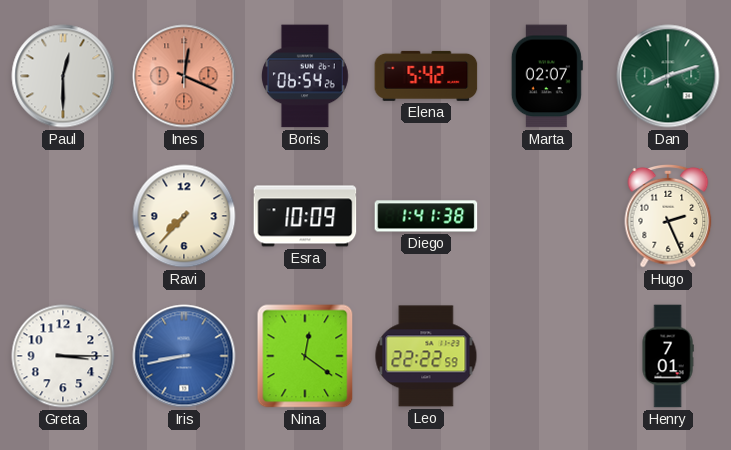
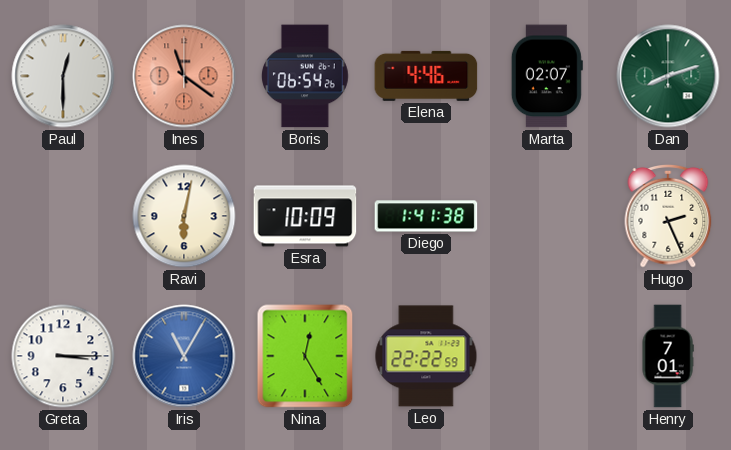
Ines: 12:19 -> 11:21 (184, 76)
Elena: 5:42 -> 4:46 (426, 76)
Ravi: 7:37 -> 6:02 (184, 216)
Iris: 8:43 -> 11:05 (184, 356)
Nina: 12:21 -> 12:25 (305, 356)
